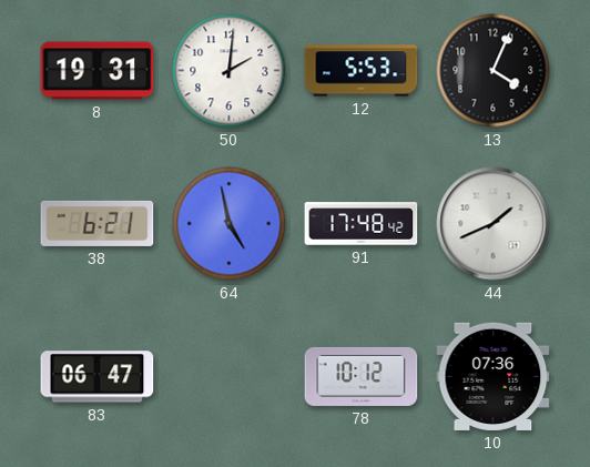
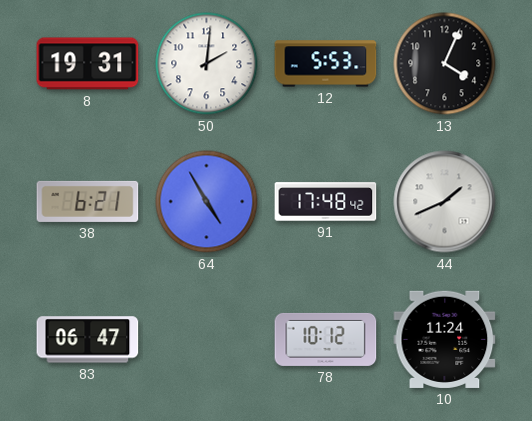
64: 4:58 -> 4:55 (207, 202)
10: 07:36 -> 11:24 (445, 339)
